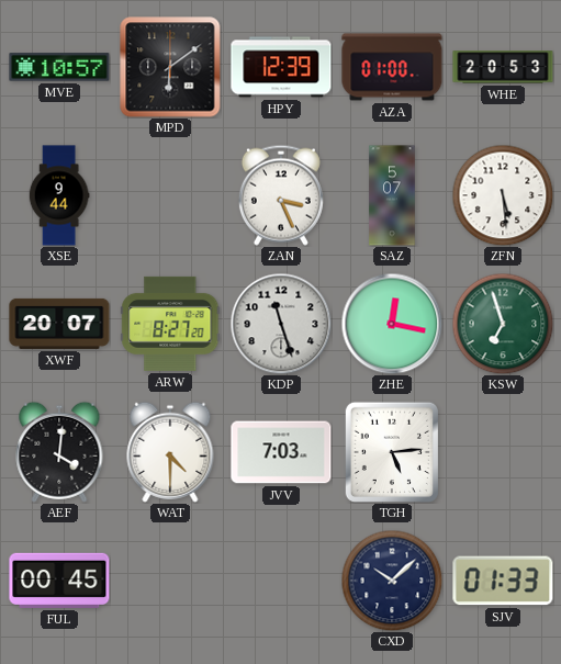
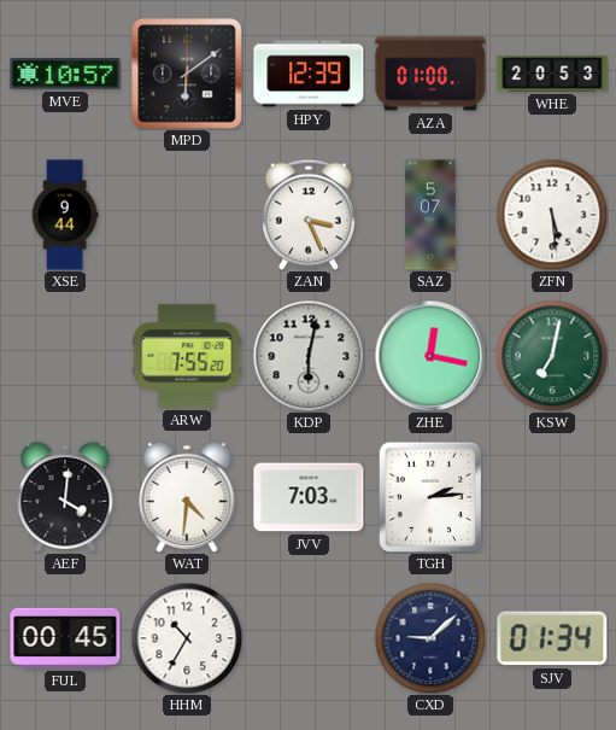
XWF: 20:07 -> none (59, 324)
ARW: 8:27 -> 7:55 (187, 356)
KDP: 11:27 -> 6:02 (309, 356)
KSW: 6:57 -> 7:02 (552, 356)
WAT: 4:30 -> 4:31 (187, 497)
TGH: 5:14 -> 2:14 (430, 496)
HHM: none -> 10:35 (187, 638)
CXD: 10:08 -> 9:08 (430, 638)
SJV: 01:33 -> 01:34 (552, 638)
